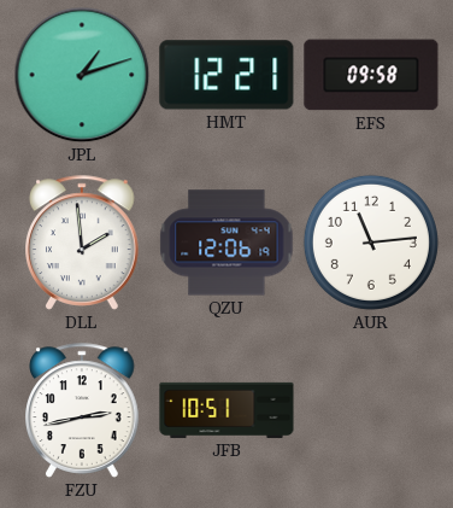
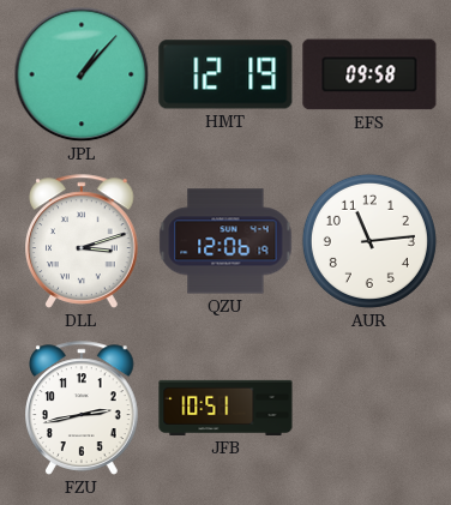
JPL: 1:12 -> 1:07 (82, 74)
HMT: 12:21 -> 12:19 (225, 74)
DLL: 1:59 -> 3:12 (82, 241)
